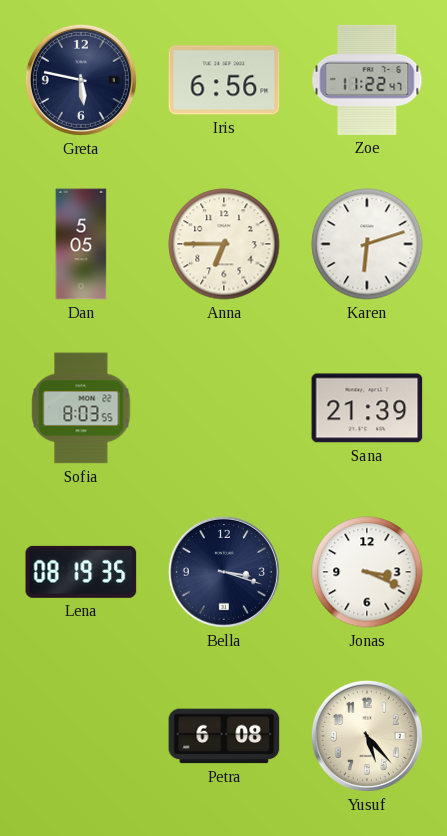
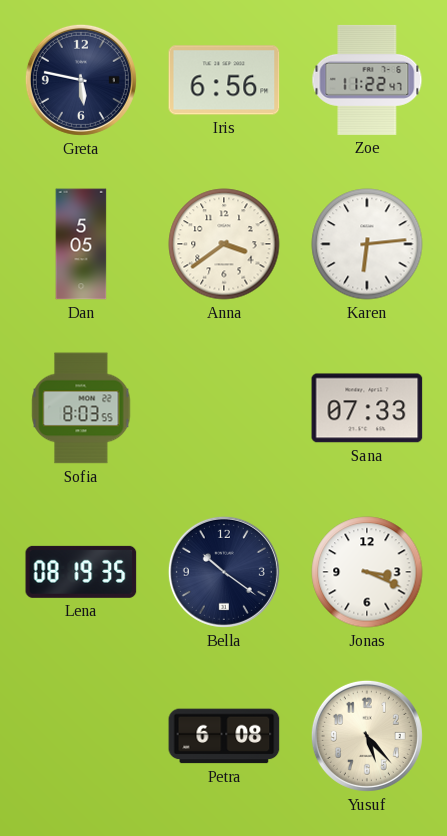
Anna: 6:45 -> 3:39 (224, 244)
Karen: 6:12 -> 6:14 (367, 244)
Sana: 21:39 -> 07:33 (367, 408)
Bella: 3:18 -> 10:21 (224, 572)
